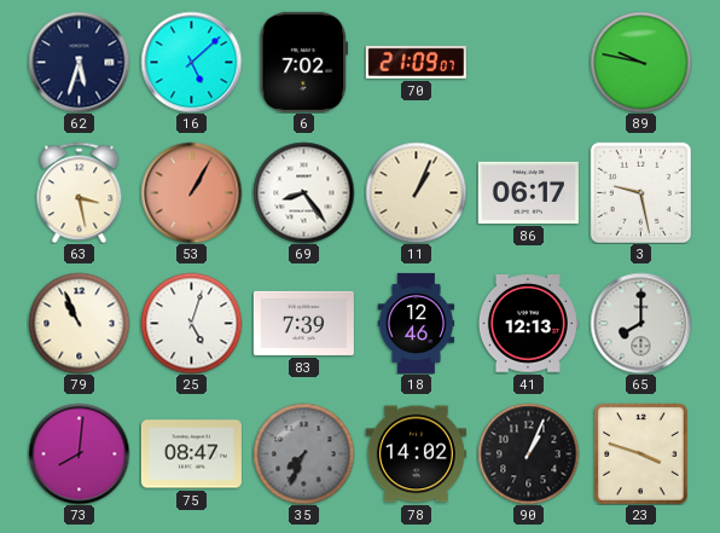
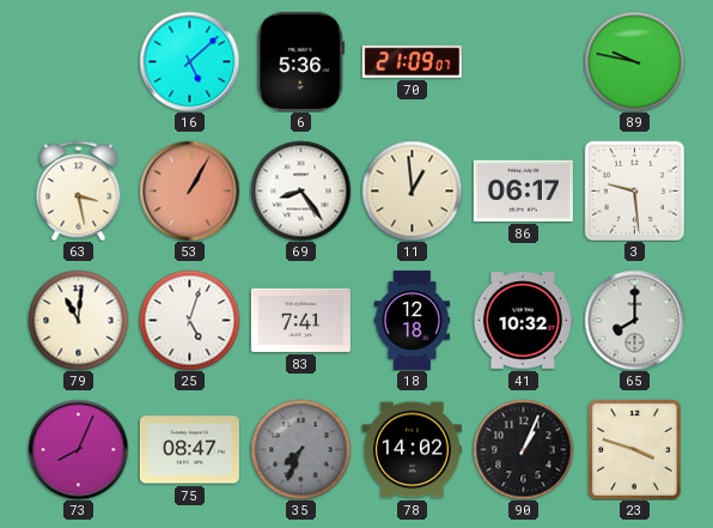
62: 5:33 -> none (79, 62)
6: 7:02 -> 5:36 (301, 61)
11: 1:04 -> 12:59 (412, 190)
3: 9:28 -> 9:29 (634, 190)
79: 10:56 -> 11:01 (78, 320)
83: 7:39 -> 7:41 (300, 320)
18: 12:46 -> 12:18 (413, 320)
41: 12:13 -> 10:32 (523, 321)
73: 8:01 -> 8:04 (78, 449)
